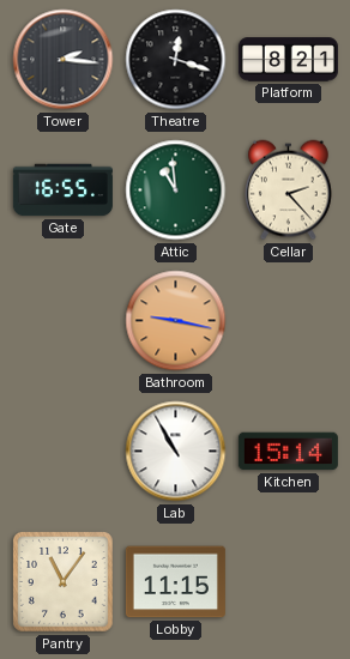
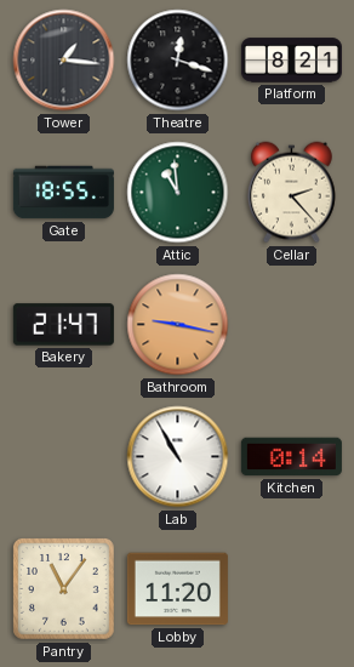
Tower: 2:16 -> 1:16 (64, 61)
Gate: 16:55 -> 18:55 (63, 193)
Bakery: none -> 21:47 (63, 325)
Kitchen: 15:14 -> 0:14 (291, 457)
Lobby: 11:15 -> 11:20 (177, 589)
